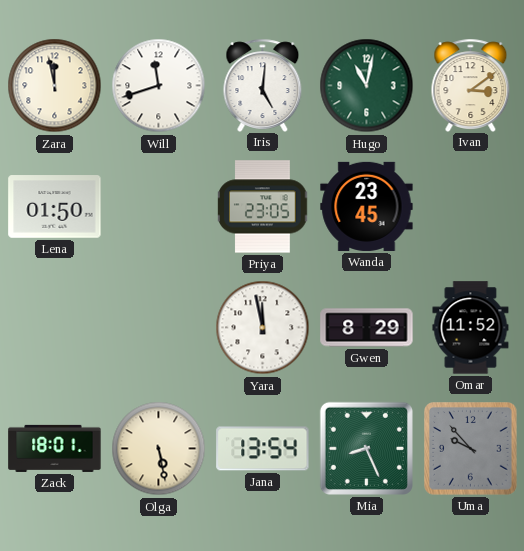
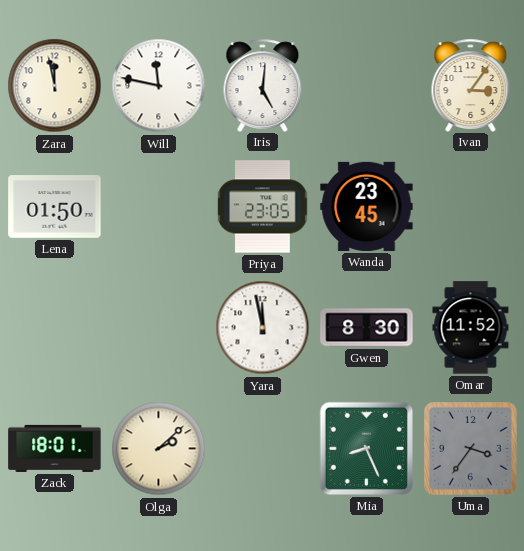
Will: 11:42 -> 11:47 (159, 86)
Hugo: 11:02 -> none (367, 86)
Ivan: 3:09 -> 3:06 (471, 85)
Gwen: 8:29 -> 8:30 (367, 328)
Olga: 5:28 -> 2:08 (159, 449)
Jana: 13:54 -> none (263, 449)
Uma: 9:53 -> 3:36 (471, 449)
